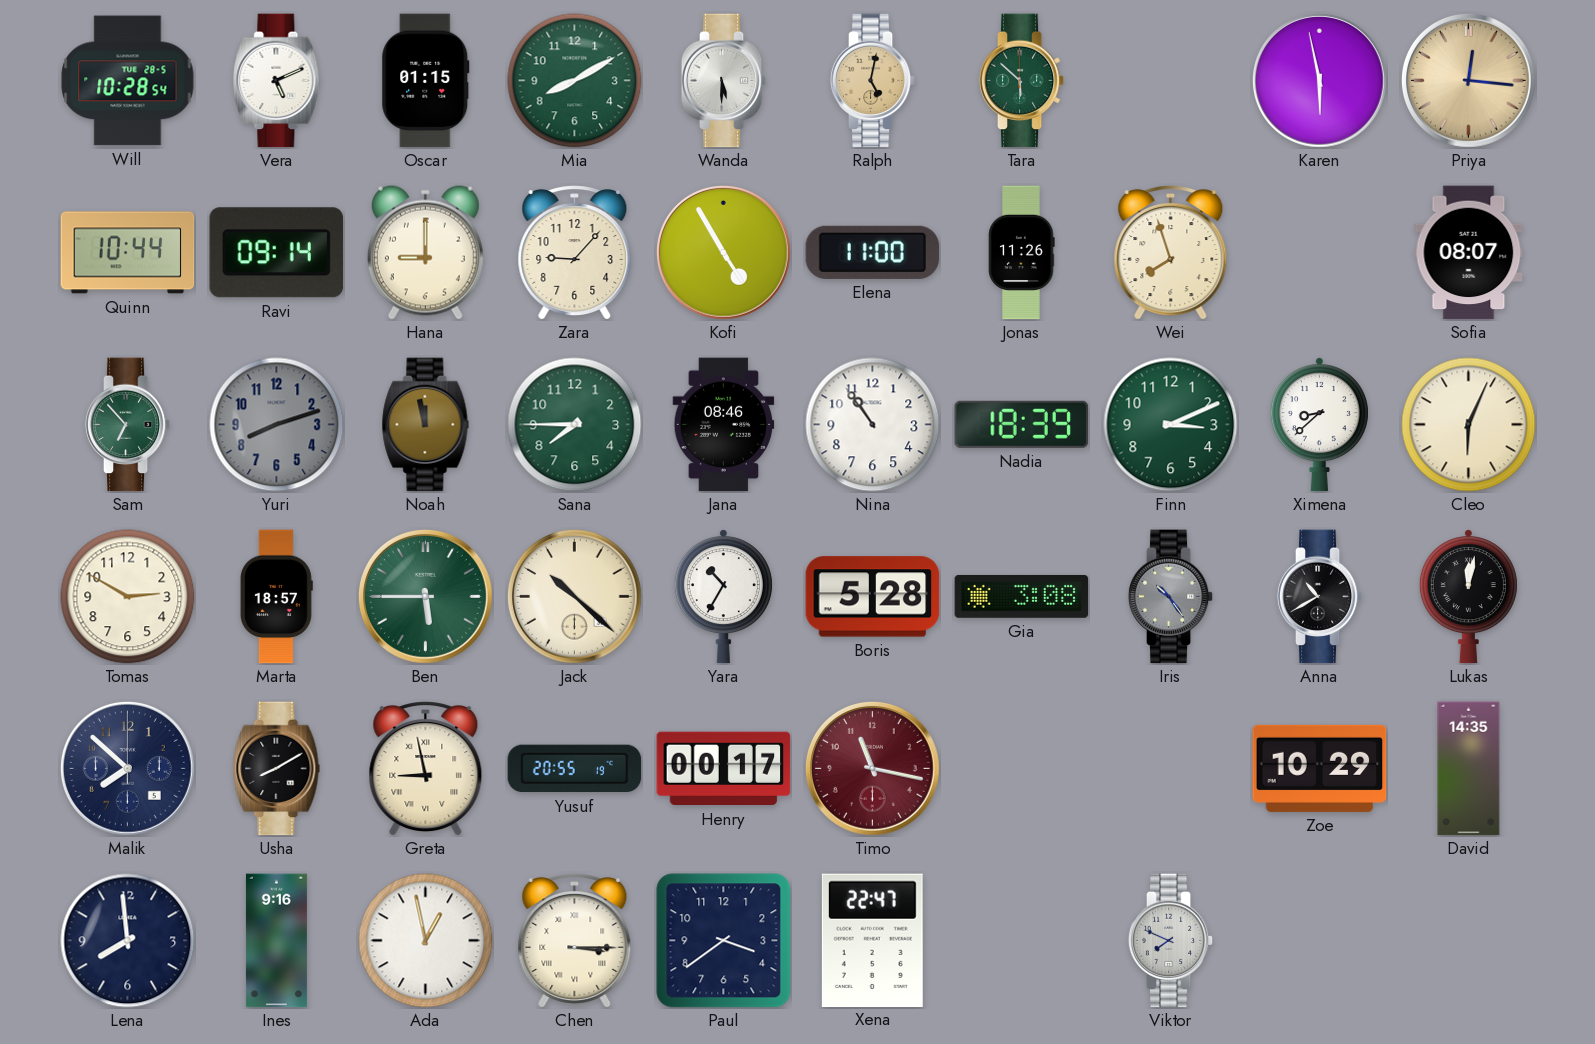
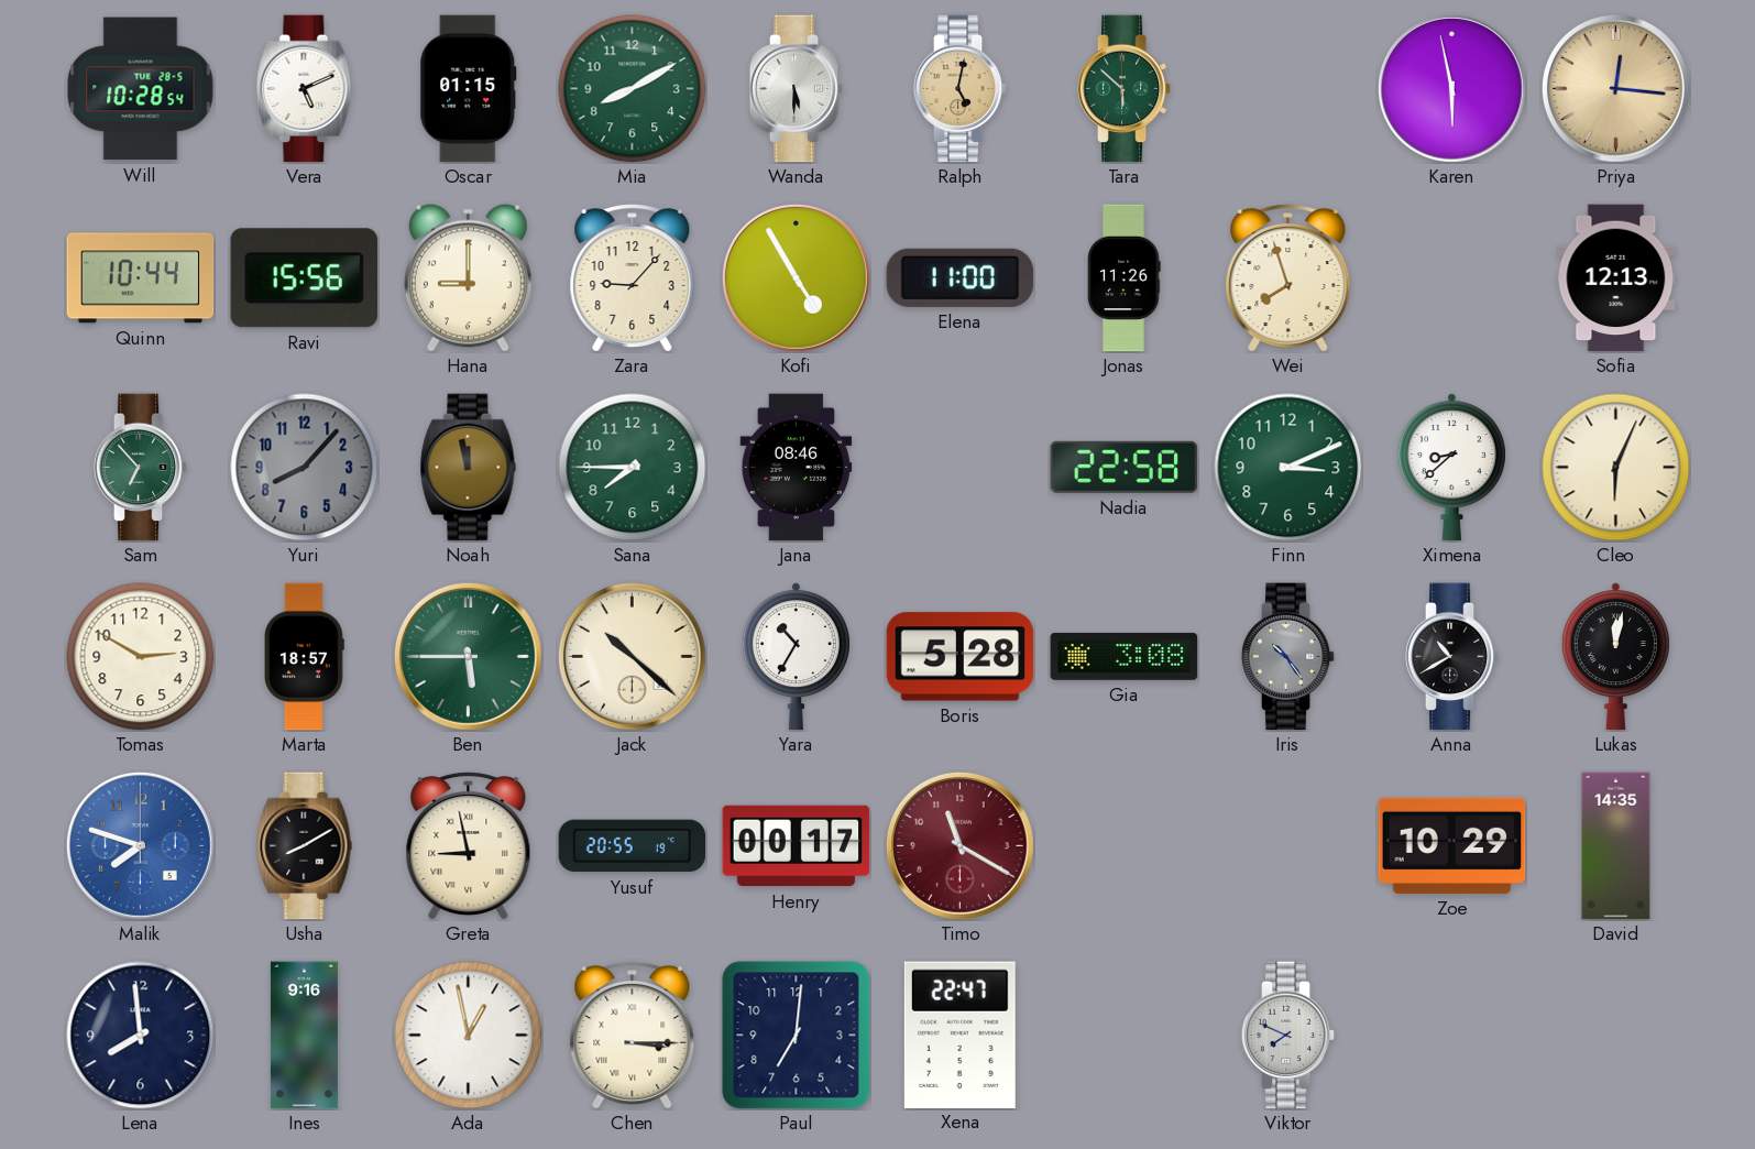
Ravi: 09:14 -> 15:56 (304, 278)
Sofia: 08:07 -> 12:13 (1616, 278)
Yuri: 8:12 -> 8:07 (305, 468)
Nina: 10:54 -> none (873, 425)
Nadia: 18:39 -> 22:58 (1125, 467)
Malik: 7:52 -> 7:48 (140, 845)
Malik dial: navy -> blue (140, 845)
Timo: 11:17 -> 11:20 (959, 845)
Paul: 3:39 -> 7:01 (797, 1036)
